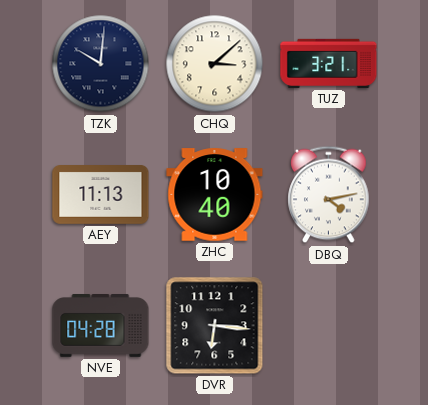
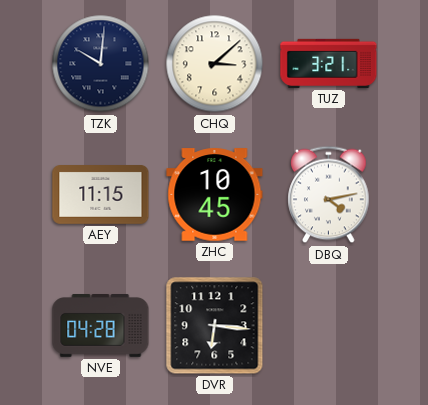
AEY: 11:13 -> 11:15 (101, 195)
ZHC: 10:40 -> 10:45 (215, 195)
